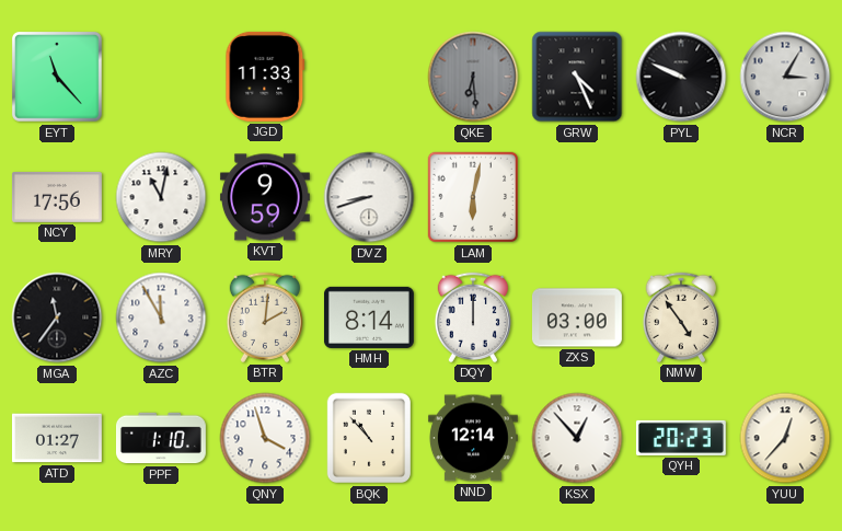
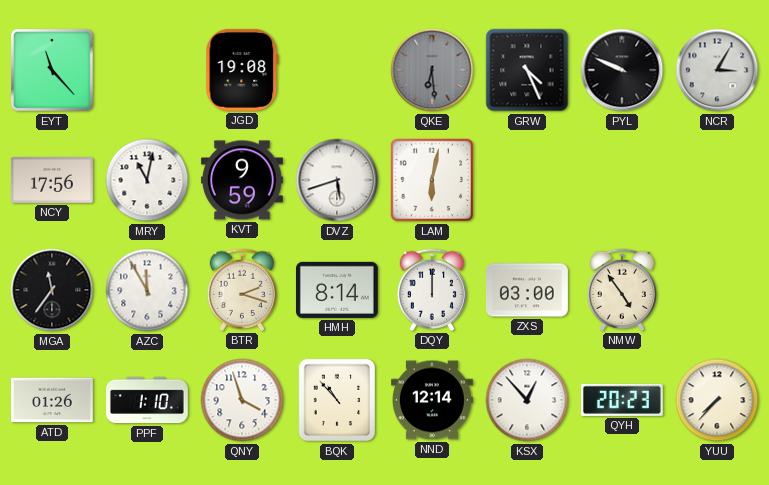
JGD: 11:33 -> 19:08 (242, 70)
DVZ: 8:42 -> 5:42 (337, 180)
BTR: 2:01 -> 2:18 (241, 290)
ATD: 01:27 -> 01:26 (52, 400)
YUU: 12:37 -> 7:37 (717, 400)
